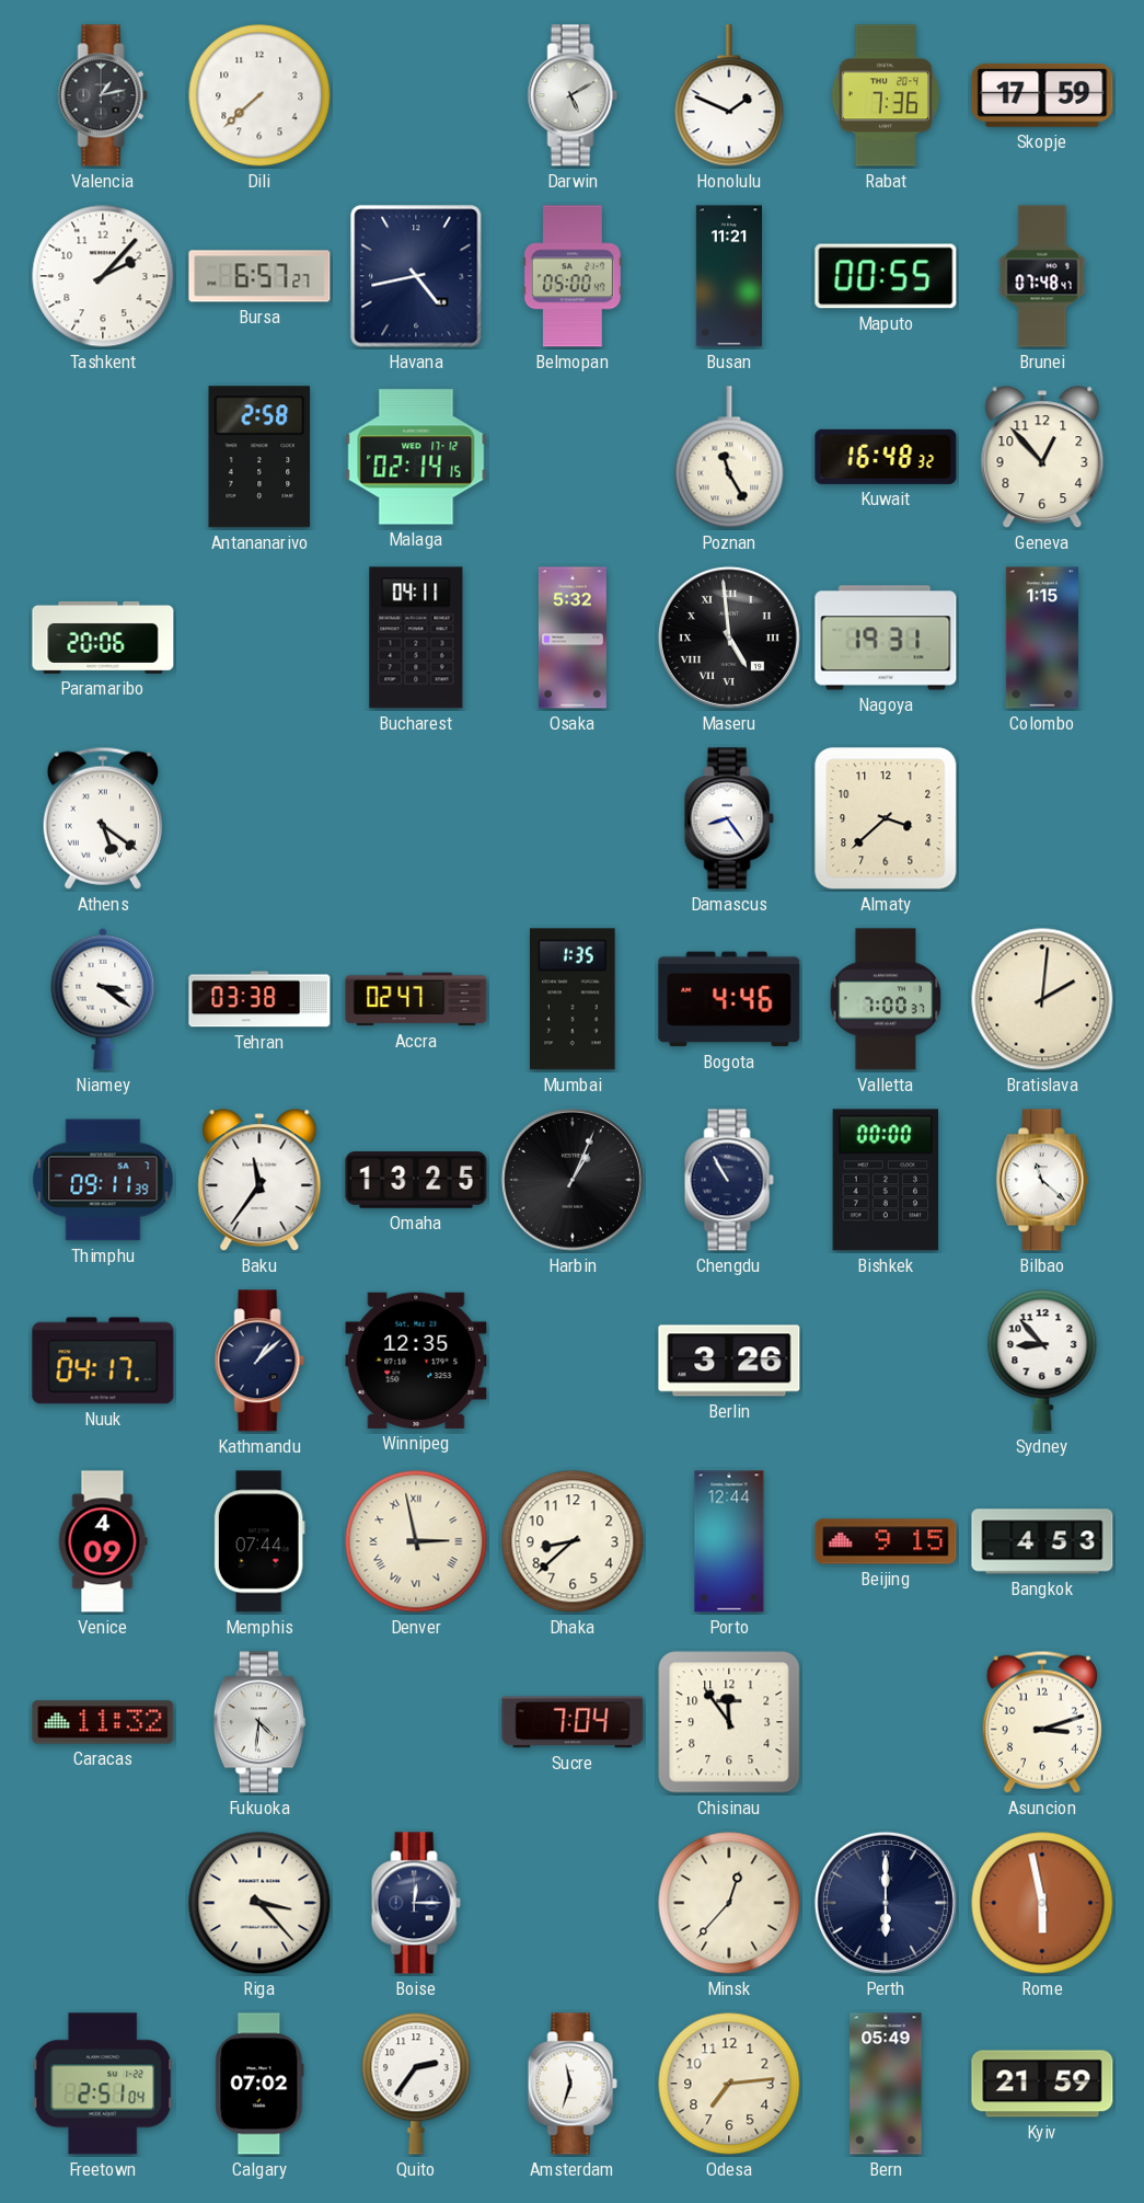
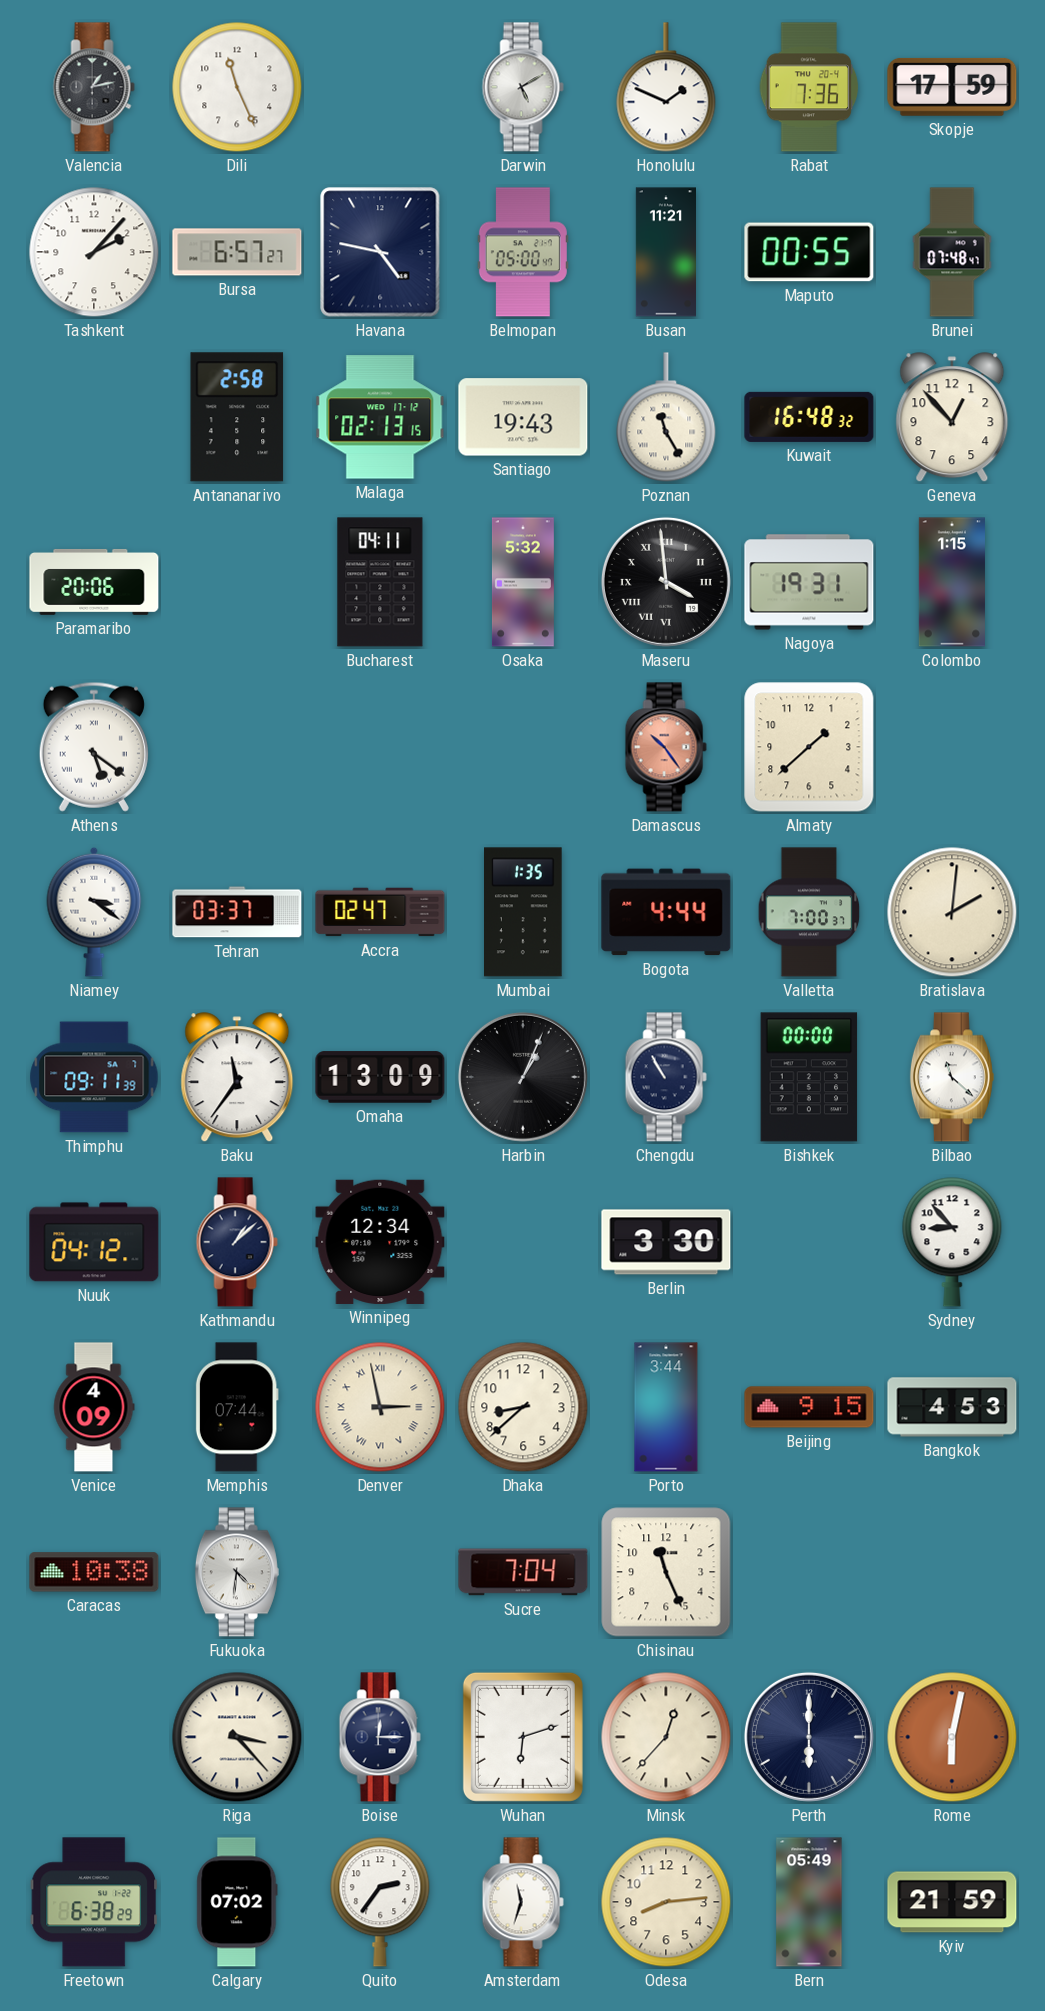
Dili: 7:38 -> 11:26 (237, 87)
Havana: 4:43 -> 4:47 (380, 252)
Malaga: 02:14 -> 02:13 (380, 417)
Santiago: none -> 19:43 (523, 417)
Maseru: 4:59 -> 3:59 (666, 582)
Damascus: 8:24 -> 10:24 (666, 747)
Damascus dial: white -> salmon (666, 747)
Almaty: 3:38 -> 1:38 (809, 747)
Tehran: 03:38 -> 03:37 (237, 912)
Bogota: 4:46 -> 4:44 (666, 912)
Omaha: 13:25 -> 13:09 (380, 1077)
Nuuk: 04:17 -> 04:12 (94, 1242)
Winnipeg: 12:35 -> 12:34 (380, 1242)
Berlin: 3:26 -> 3:30 (666, 1242)
Porto: 12:44 -> 3:44 (666, 1407)
Caracas: 11:32 -> 10:38 (94, 1572)
Chisinau: 11:54 -> 11:26 (666, 1572)
Asuncion: 3:12 -> none (1042, 1722)
Wuhan: none -> 6:12 (523, 1737)
Rome: 5:58 -> 6:02 (952, 1737)
Freetown: 2:51 -> 6:38 (94, 1902)
Odesa: 7:14 -> 8:14 (666, 1902)
